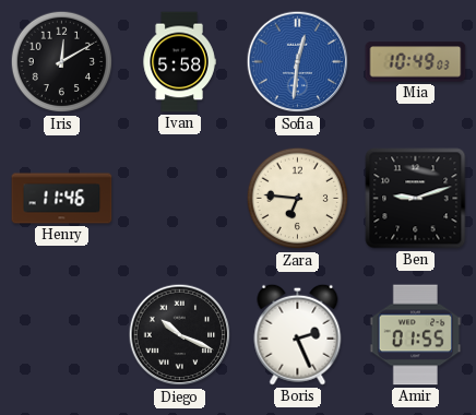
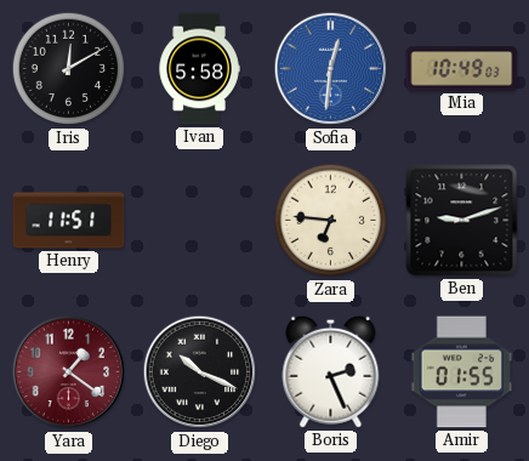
Henry: 11:46 -> 11:51 (69, 221)
Yara: none -> 1:21 (69, 372)
